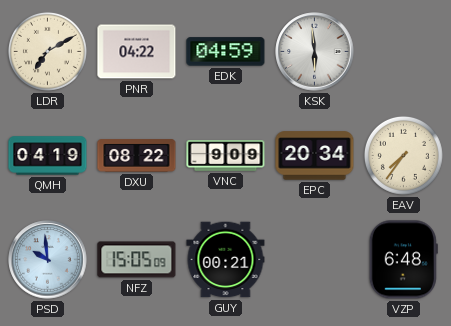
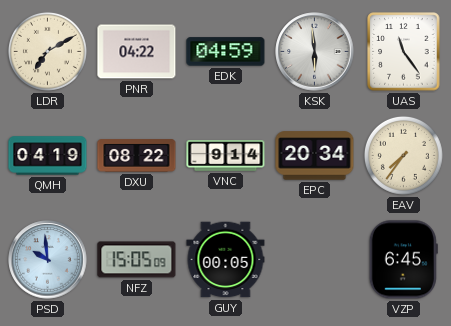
UAS: none -> 11:24 (404, 52)
VNC: 9:09 -> 9:14 (226, 156)
GUY: 00:21 -> 00:05 (226, 260)
VZP: 6:48 -> 6:45 (403, 260)
